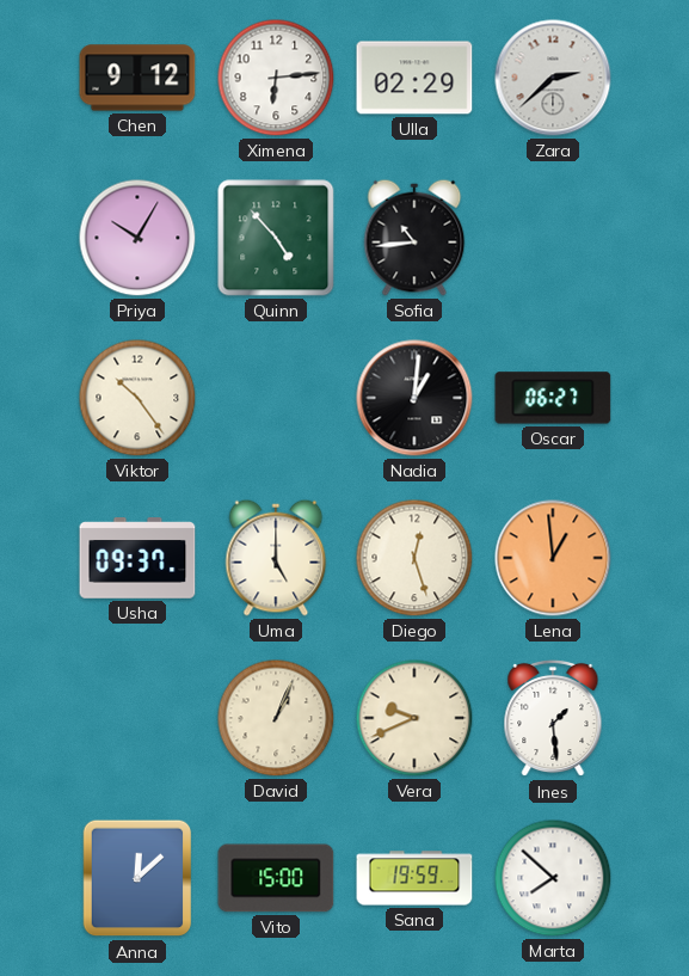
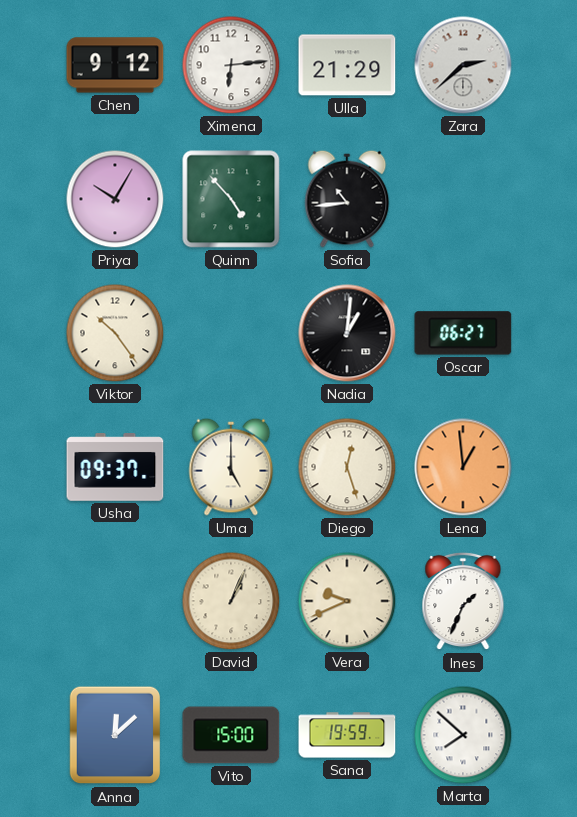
Ulla: 02:29 -> 21:29 (347, 65)
Ines: 1:29 -> 1:34 (463, 601)
